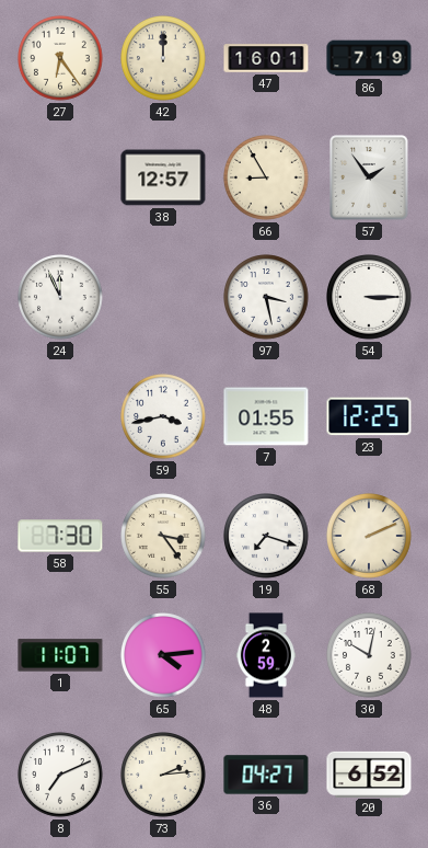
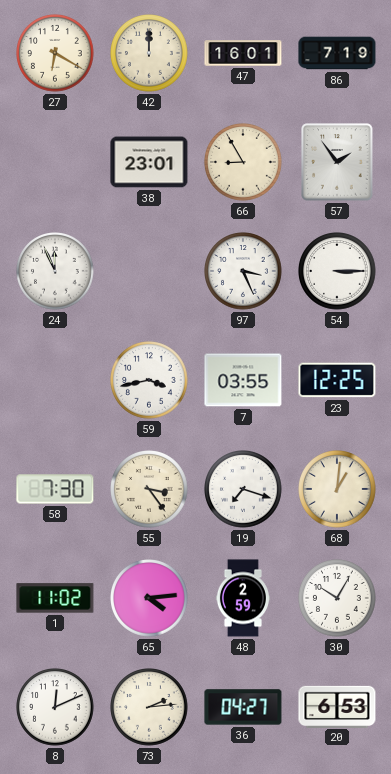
27: 6:24 -> 6:20 (55, 53)
38: 12:57 -> 23:01 (149, 162)
97: 3:28 -> 3:26 (243, 271)
7: 01:55 -> 03:55 (243, 380)
68: 2:11 -> 1:01 (337, 489)
1: 11:07 -> 11:02 (55, 598)
30: 10:02 -> 10:05 (337, 598)
8: 7:11 -> 12:11 (55, 707)
20: 6:52 -> 6:53 (337, 706)
